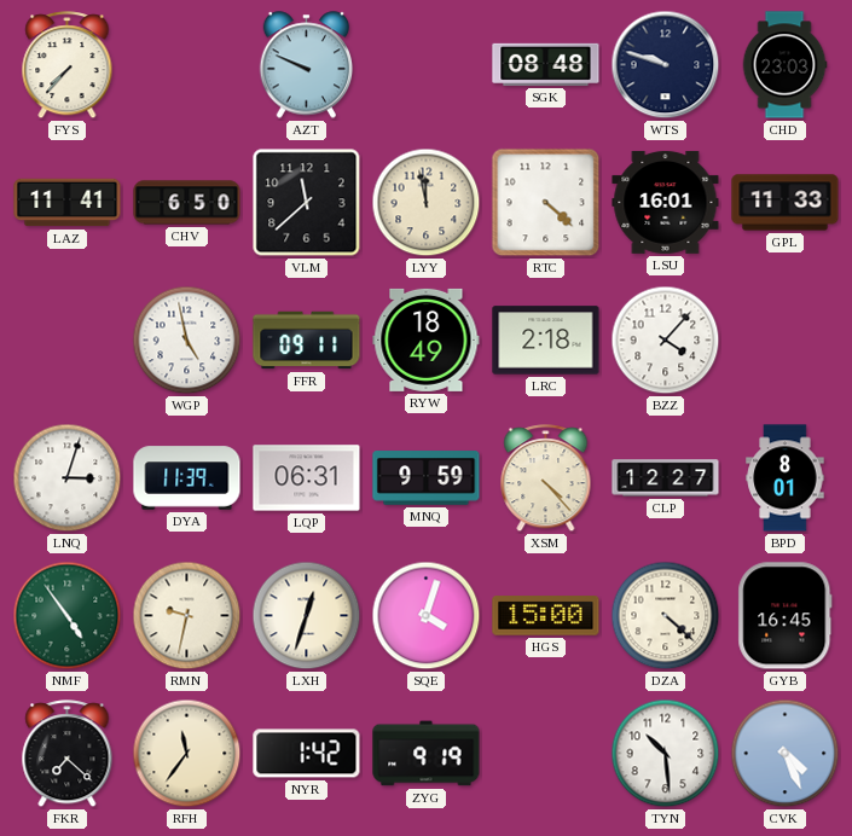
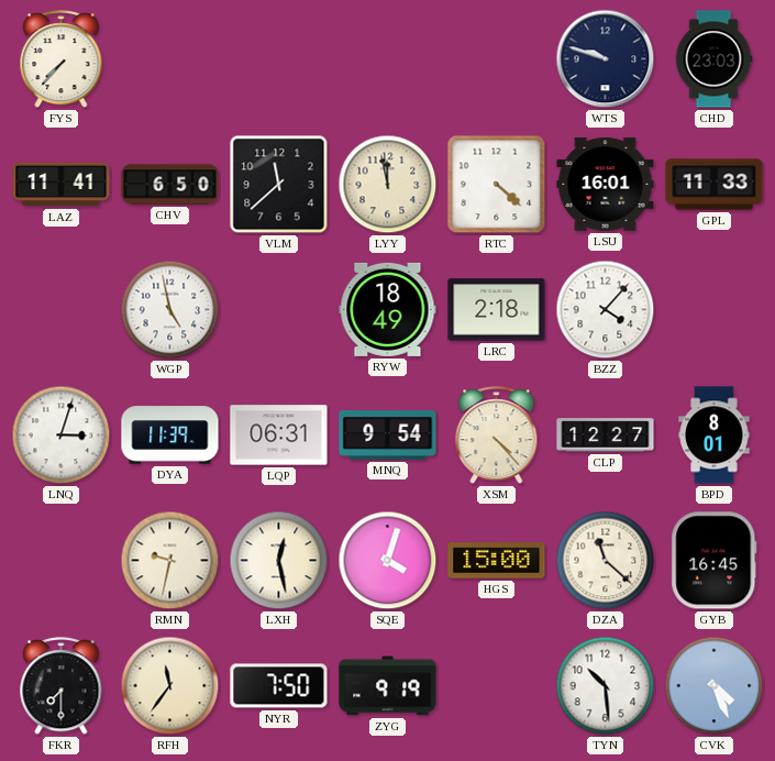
AZT: 9:49 -> none (307, 65)
SGK: 08:48 -> none (546, 64)
FFR: 09:11 -> none (307, 341)
MNQ: 9:59 -> 9:54 (388, 435)
NMF: 4:54 -> none (68, 616)
LXH: 12:33 -> 12:28 (279, 561)
DZA: 4:22 -> 11:22 (606, 561)
FKR: 7:22 -> 7:30 (62, 686)
NYR: 1:42 -> 7:50 (279, 686)
